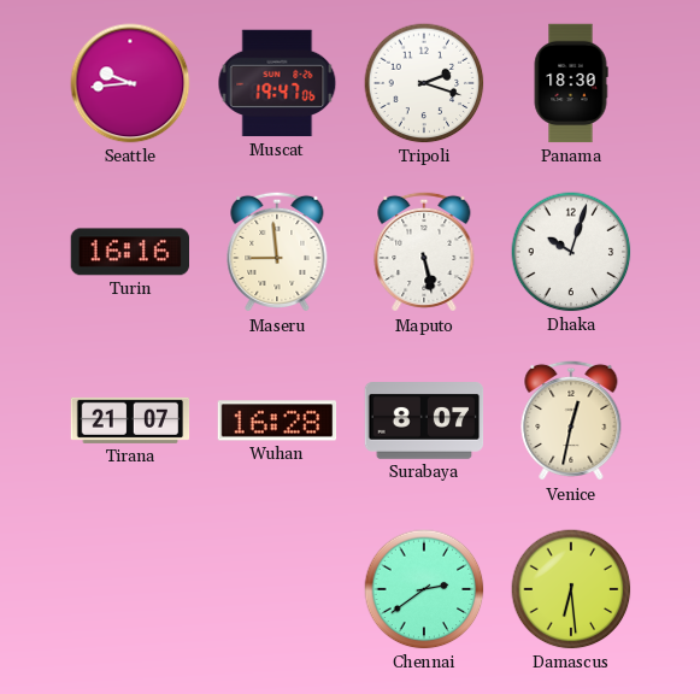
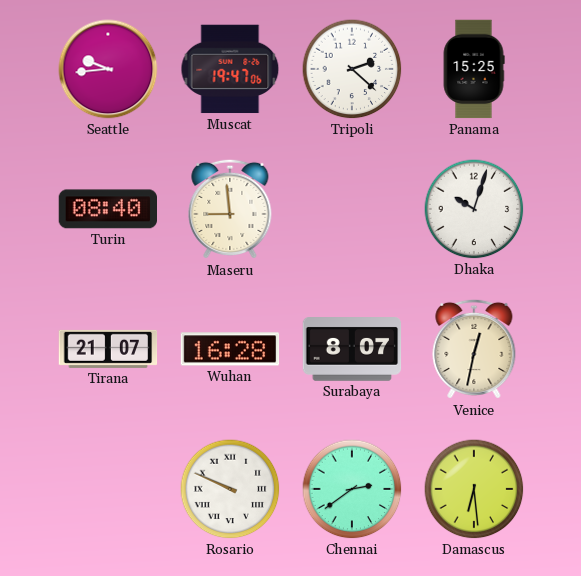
Tripoli: 2:18 -> 2:22 (352, 69)
Panama: 18:30 -> 15:25 (474, 69)
Turin: 16:16 -> 08:40 (108, 209)
Maputo: 5:28 -> none (424, 252)
Rosario: none -> 9:49 (230, 489)
